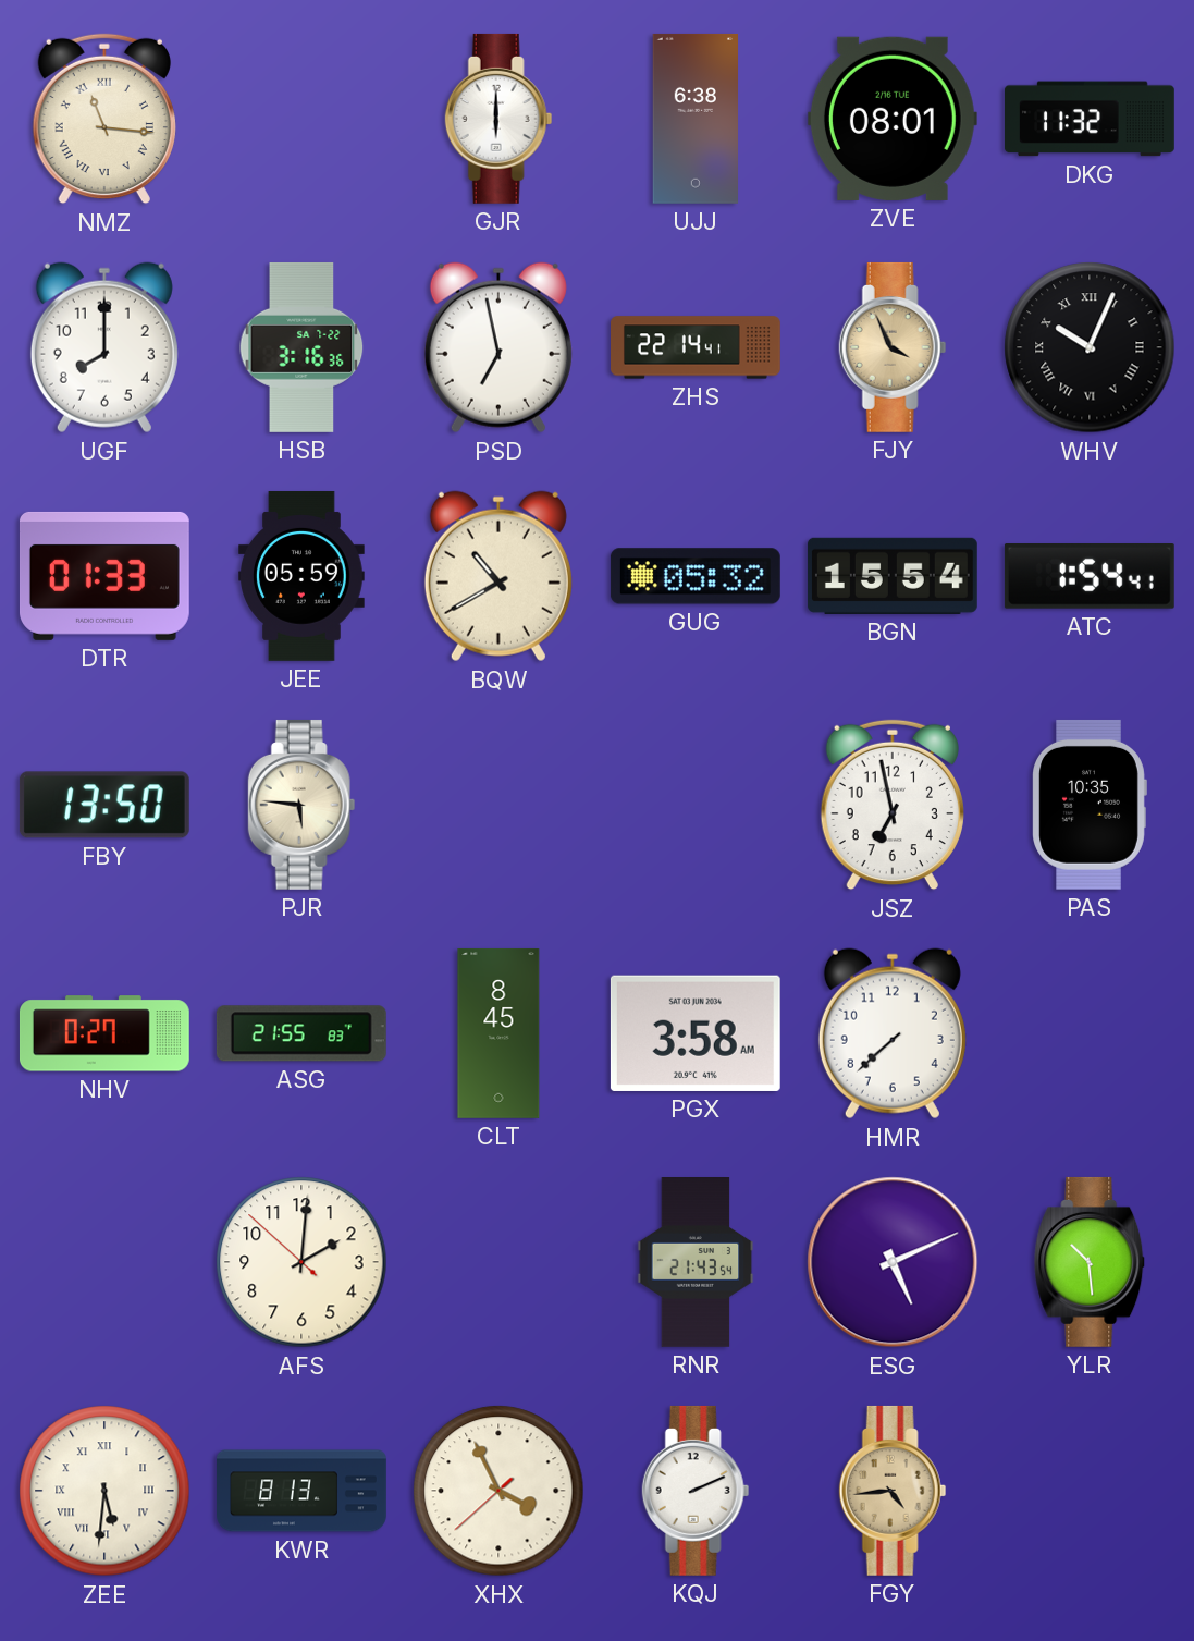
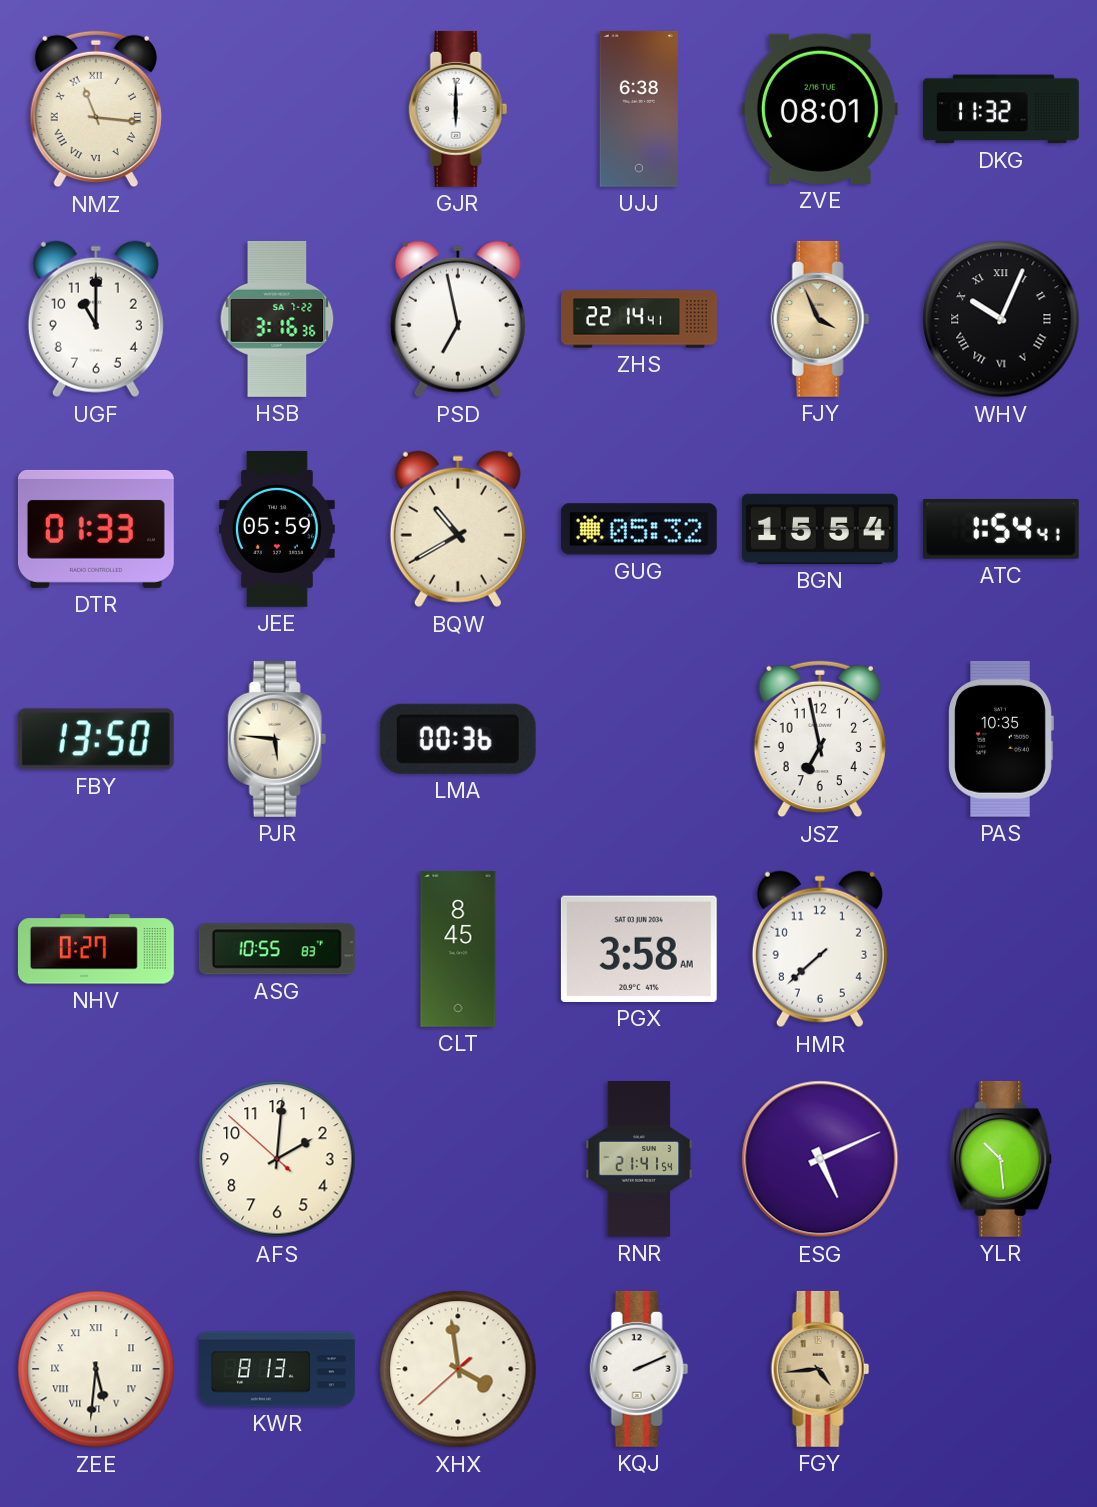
UGF: 8:00 -> 11:00 (96, 319)
LMA: none -> 00:36 (458, 739)
ASG: 21:55 -> 10:55 (277, 949)
RNR: 21:43 -> 21:41 (639, 1160)
XHX: 3:55 -> 3:58 (458, 1369)
